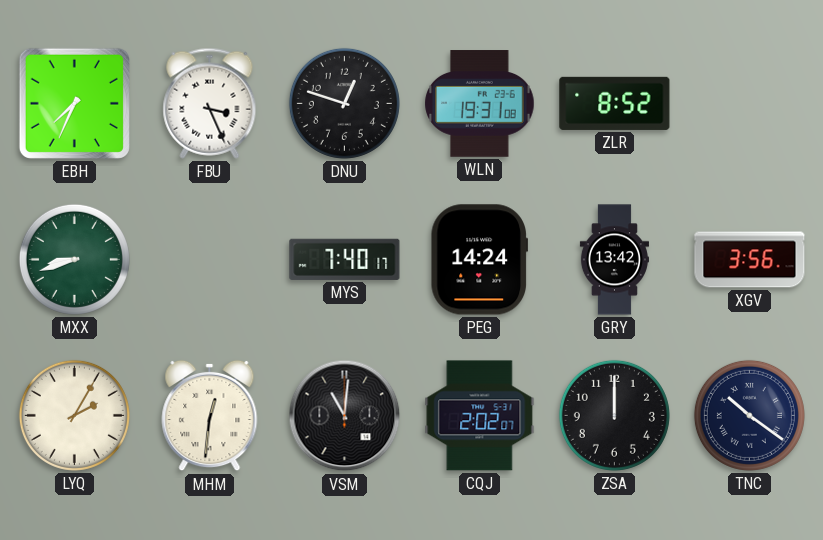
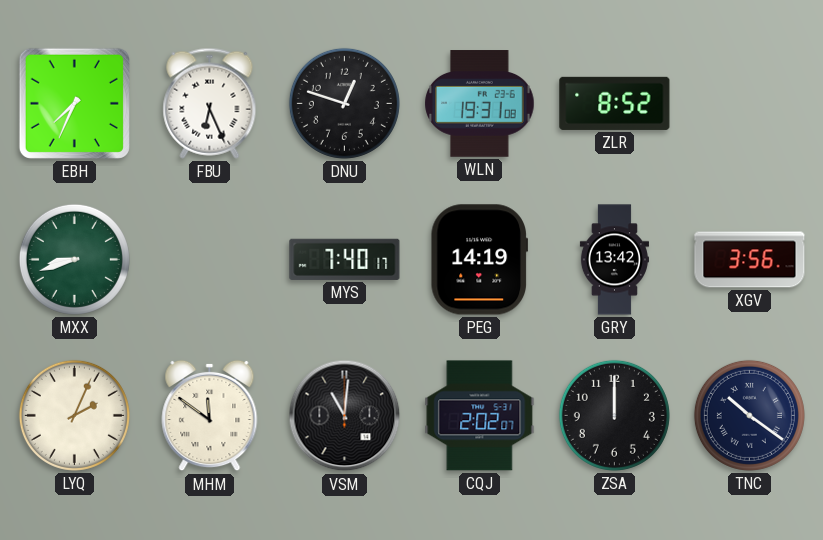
FBU: 3:26 -> 6:26 (210, 103)
PEG: 14:24 -> 14:19 (479, 260)
LYQ: 2:05 -> 2:04 (74, 415)
MHM: 12:31 -> 11:51 (210, 416)
